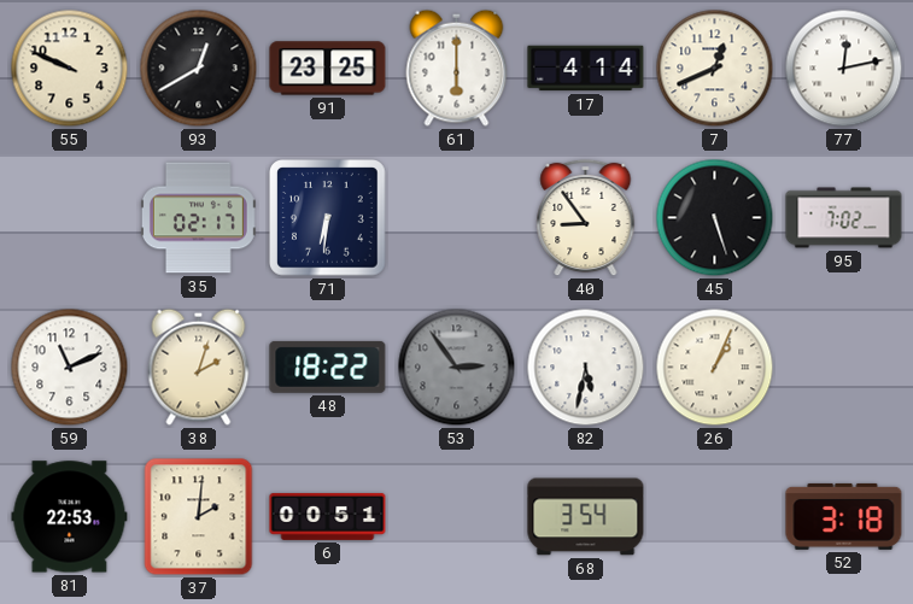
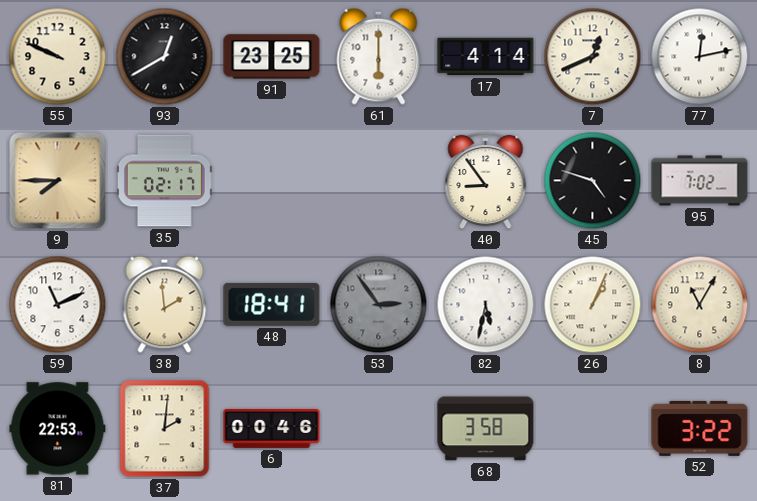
9: none -> 7:45 (58, 181)
71: 6:31 -> none (328, 218)
45: 5:27 -> 4:48 (593, 181)
38: 2:03 -> 1:59 (165, 304)
48: 18:22 -> 18:41 (272, 304)
8: none -> 11:05 (700, 305)
6: 00:51 -> 00:46 (272, 428)
68: 3:54 -> 3:58 (486, 429)
52: 3:18 -> 3:22 (700, 428)
